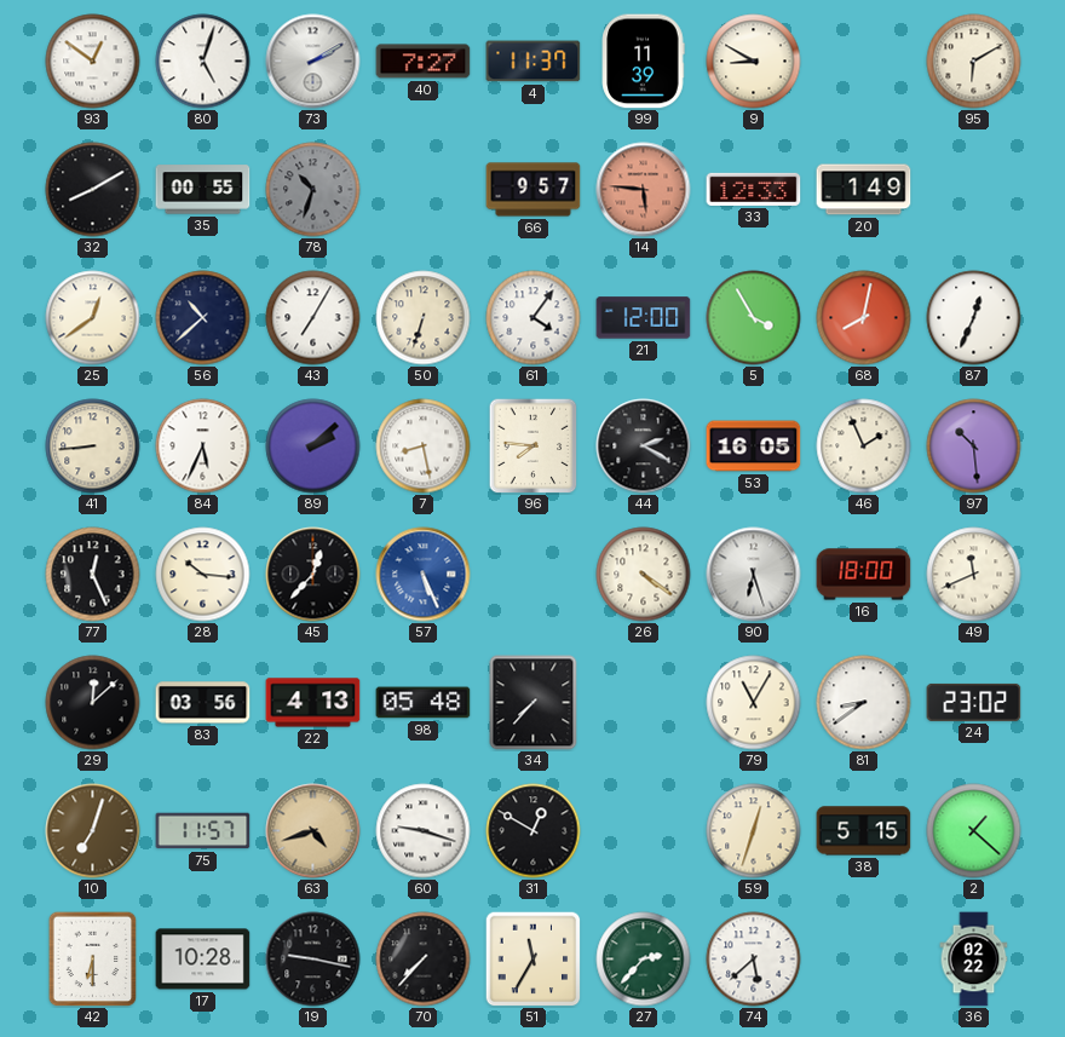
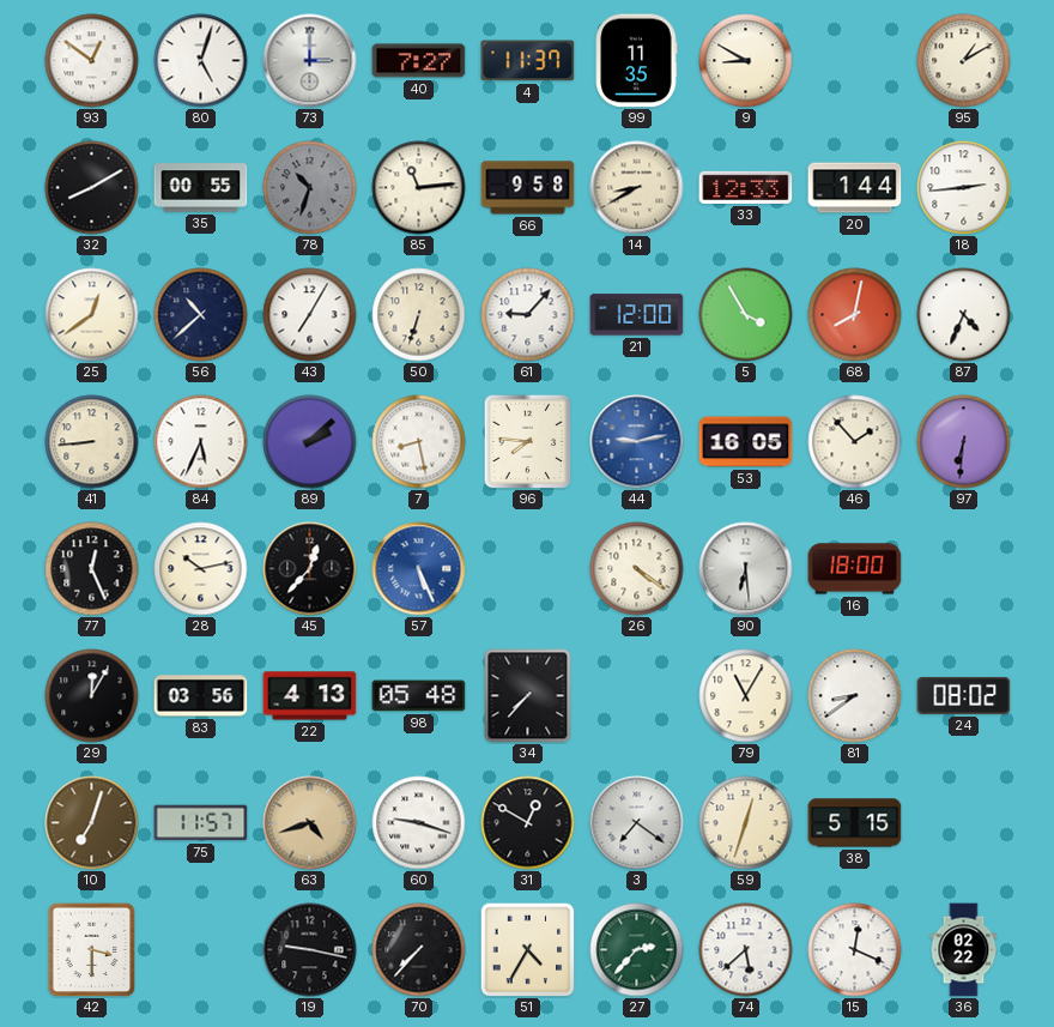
73: 2:10 -> 3:00 (310, 61)
99: 11:39 -> 11:35 (636, 61)
95: 6:10 -> 1:10 (964, 61)
85: none -> 11:14 (419, 188)
66: 9:57 -> 9:58 (528, 188)
14: 5:46 -> 8:40 (637, 188)
14 dial: salmon -> cream (637, 188)
20: 1:49 -> 1:44 (855, 188)
18: none -> 2:44 (964, 188)
61: 4:06 -> 9:07 (528, 315)
87: 12:34 -> 4:34 (964, 315)
44: 2:20 -> 9:13 (637, 442)
44 dial: black -> blue (637, 442)
46: 1:56 -> 1:53 (855, 442)
97: 10:29 -> 6:31 (964, 442)
28: 10:16 -> 10:13 (201, 569)
90: 6:27 -> 6:29 (746, 569)
49: 11:41 -> none (974, 575)
29: 12:08 -> 12:05 (92, 696)
24: 23:02 -> 08:02 (964, 695)
3: none -> 7:21 (637, 823)
2: 1:22 -> none (974, 831)
42: 6:30 -> 3:30 (92, 949)
17: 10:28 -> none (203, 960)
51: 11:35 -> 4:35 (527, 949)
15: none -> 12:19 (855, 950)
